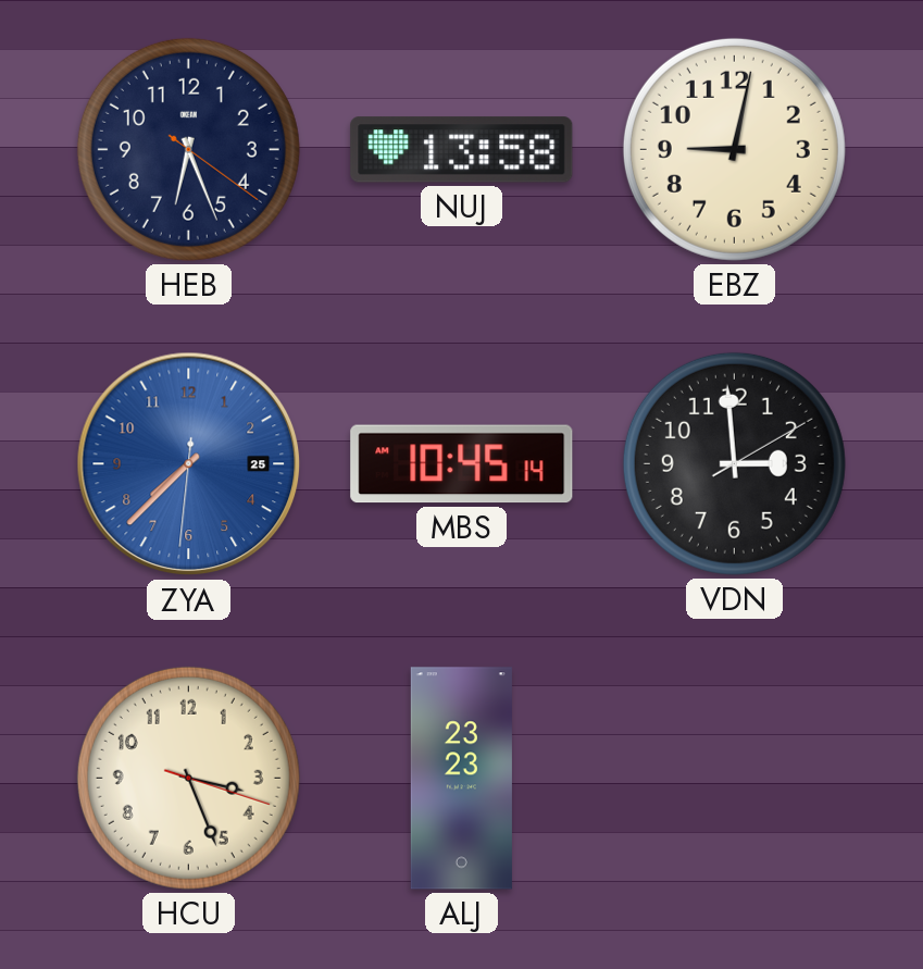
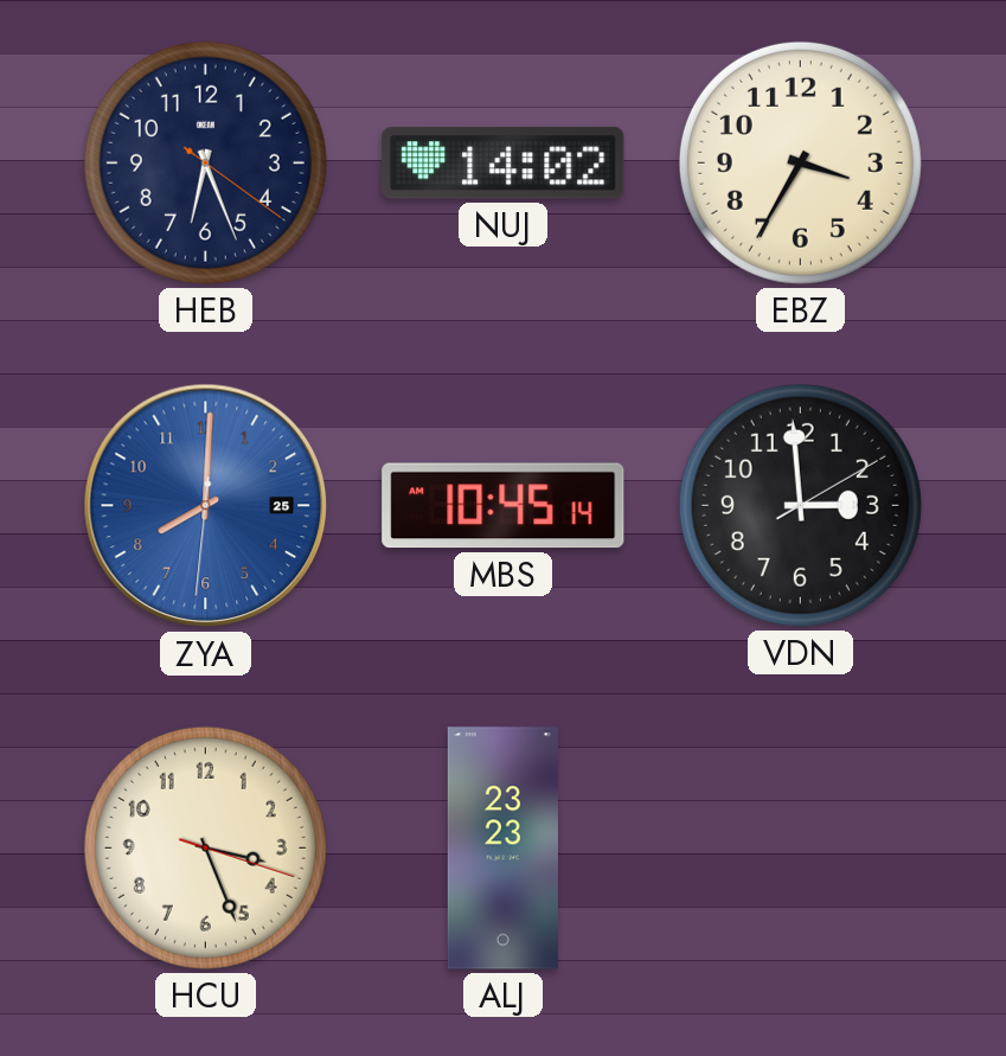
NUJ: 13:58 -> 14:02 (504, 164)
EBZ: 9:02 -> 3:35 (800, 162)
ZYA: 7:37 -> 8:00 (206, 506)
